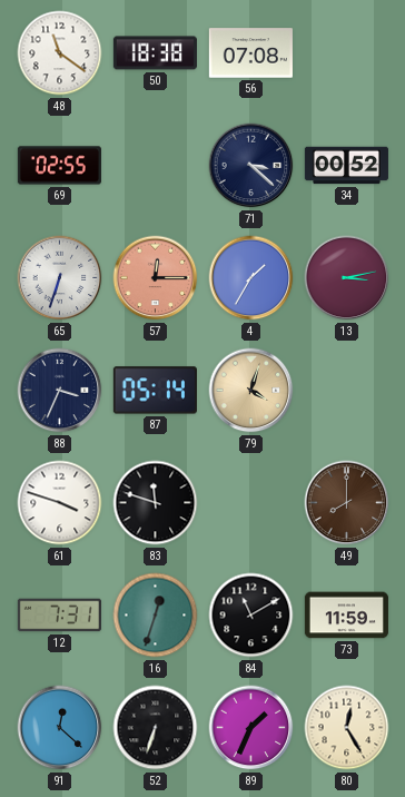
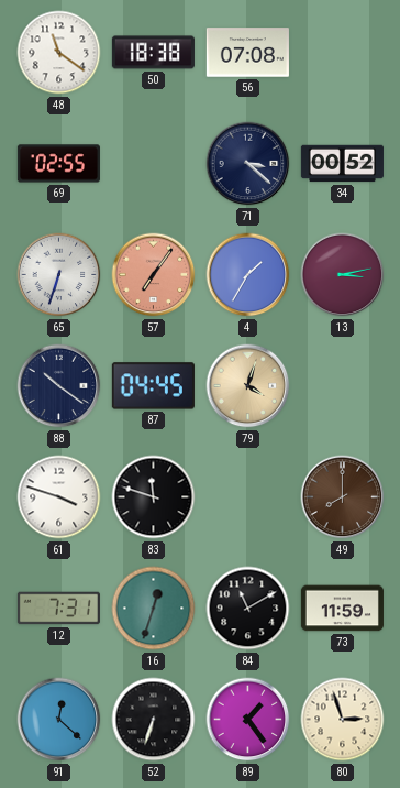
57: 12:15 -> 7:06 (154, 275)
88: 3:34 -> 10:21 (59, 386)
87: 05:14 -> 04:45 (153, 386)
89: 1:34 -> 1:24 (248, 720)
80: 12:25 -> 2:57 (343, 720)
